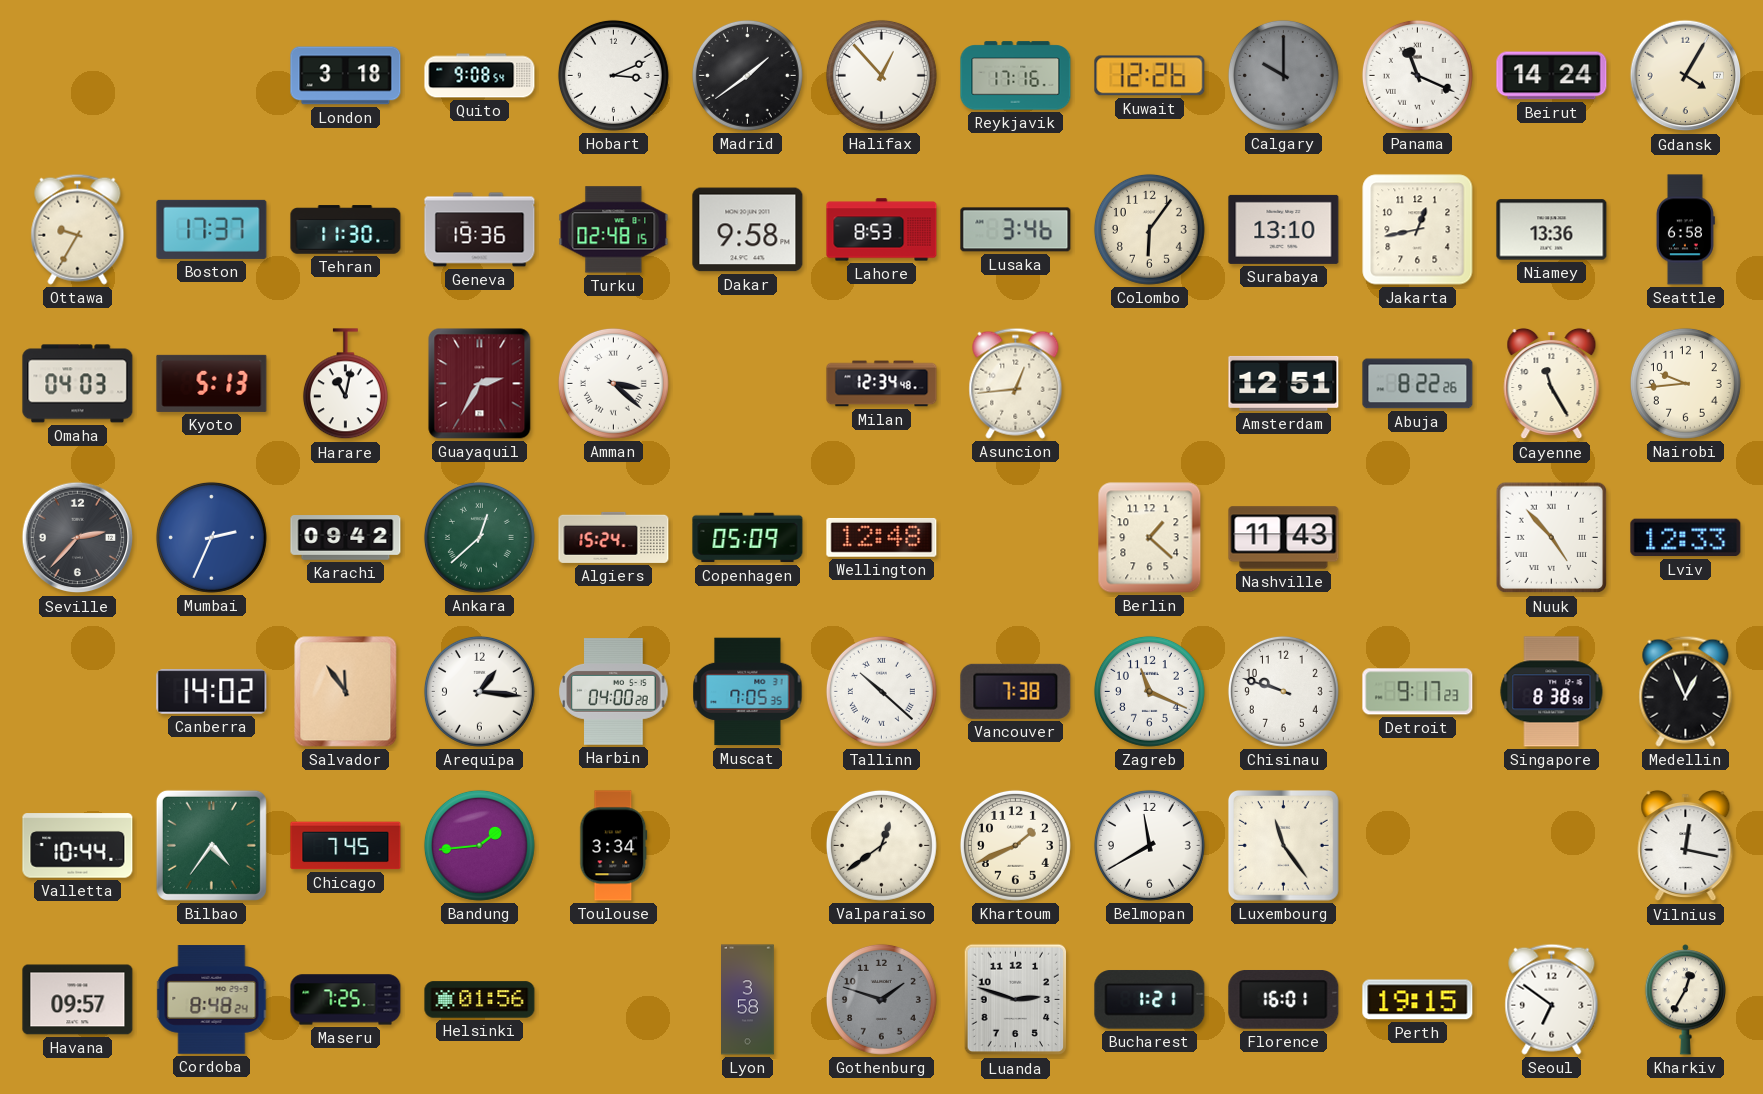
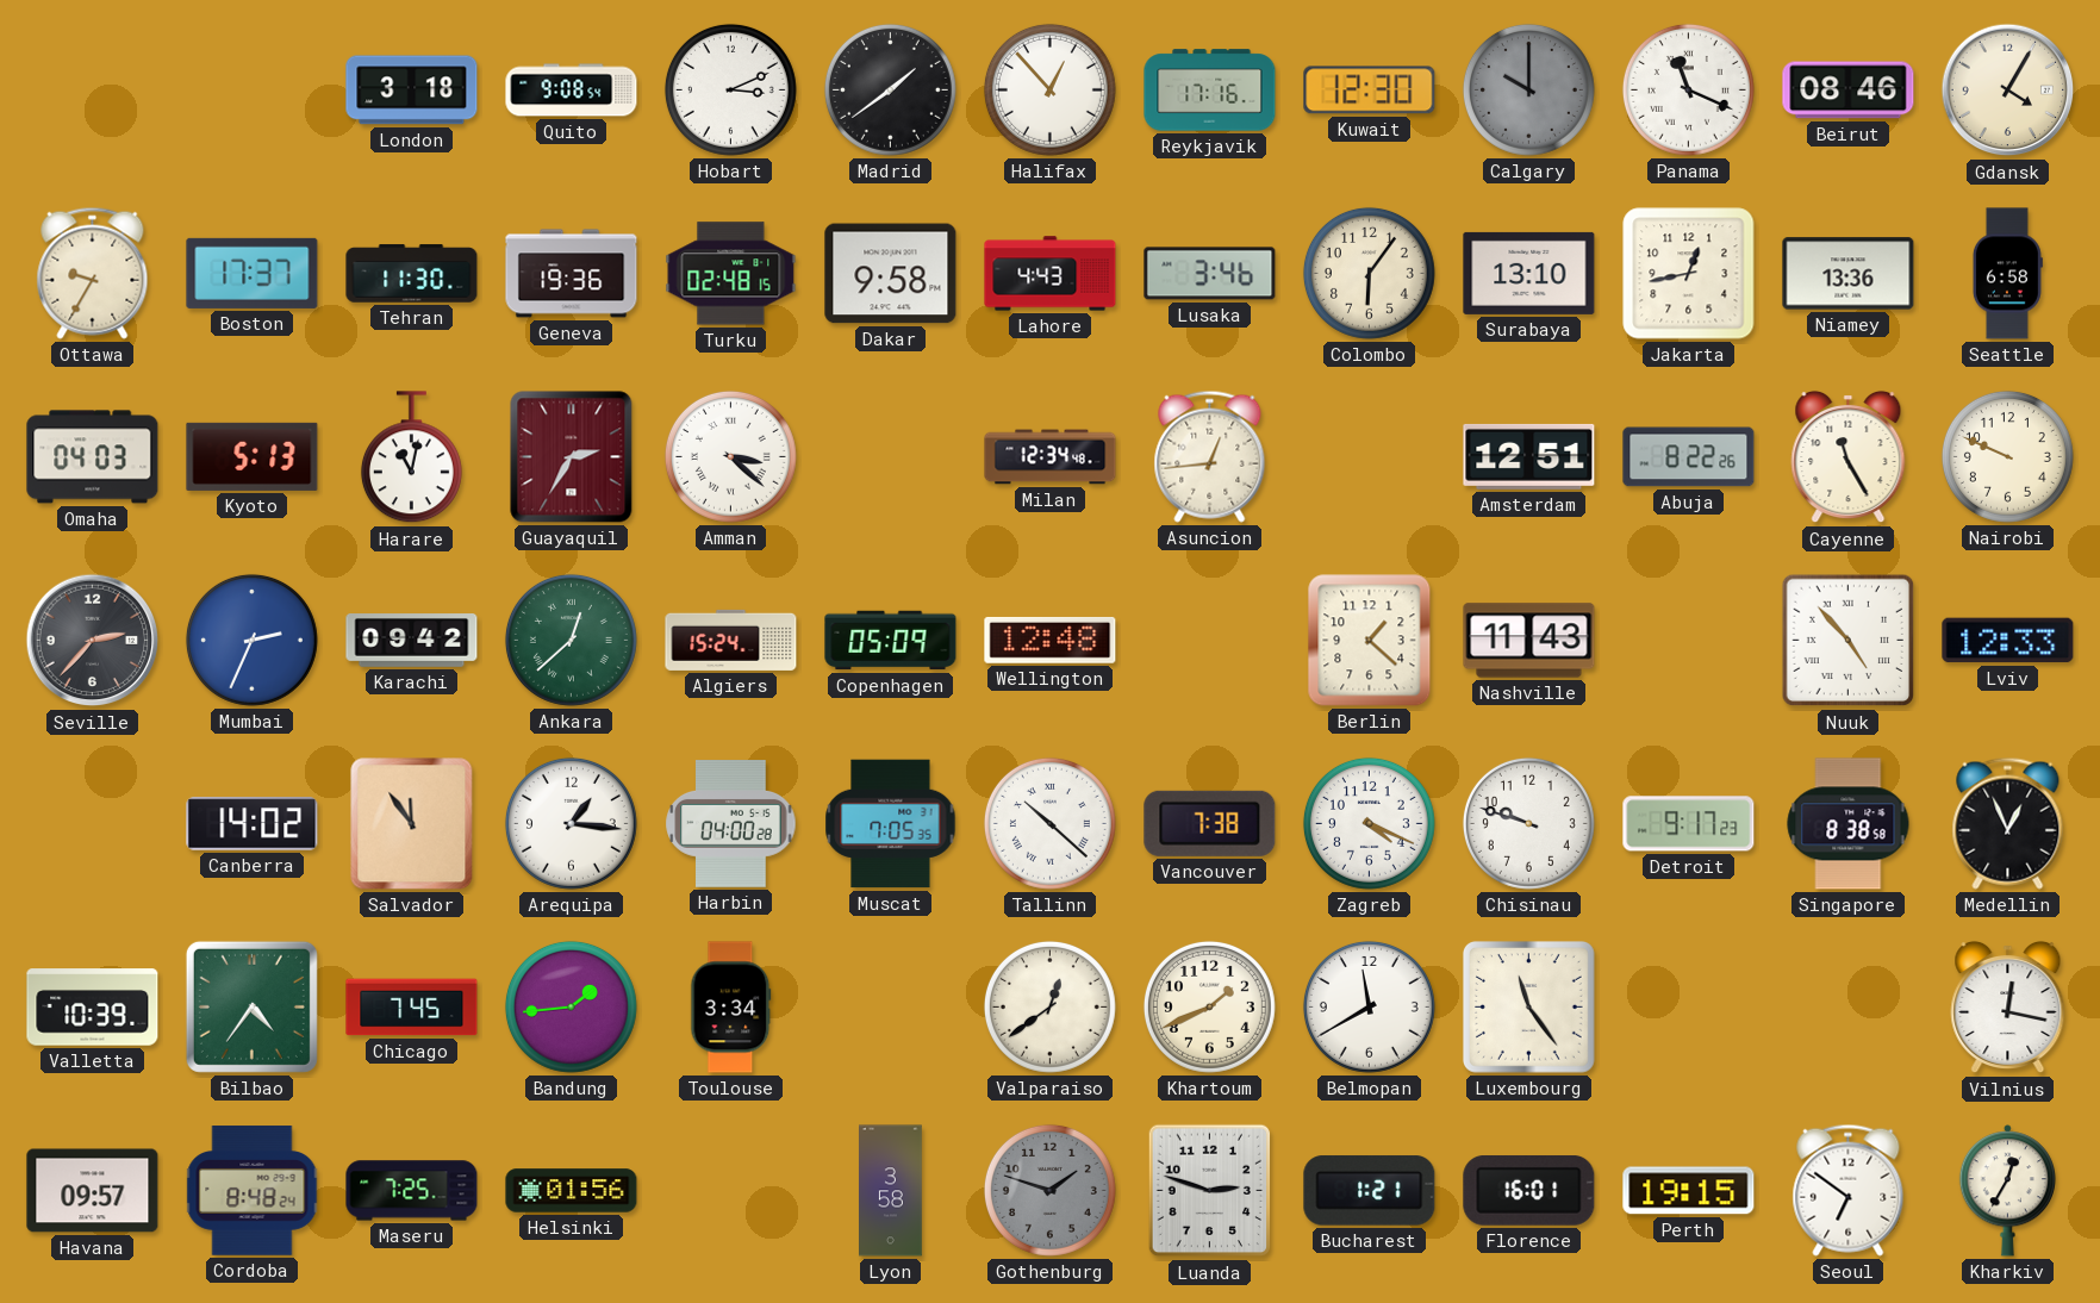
Kuwait: 12:26 -> 12:30 (1370, 91)
Beirut: 14:24 -> 08:46 (1849, 91)
Lahore: 8:53 -> 4:43 (1051, 274)
Nairobi: 9:44 -> 9:49 (2007, 456)
Zagreb: 11:19 -> 4:19 (1369, 823)
Valletta: 10:44 -> 10:39 (93, 1008)
